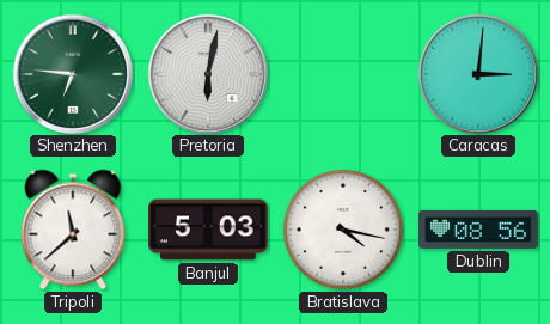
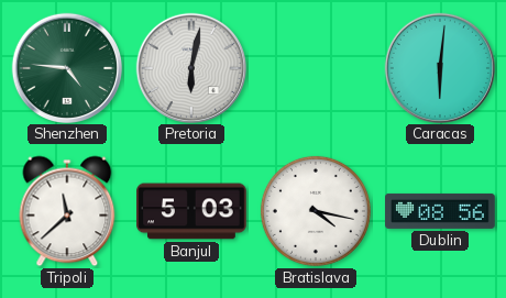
Shenzhen: 6:46 -> 4:46 (66, 67)
Caracas: 3:01 -> 6:01 (439, 67)
